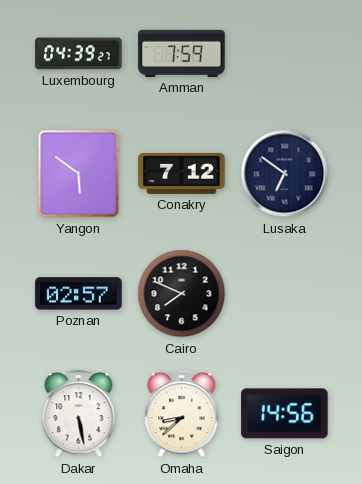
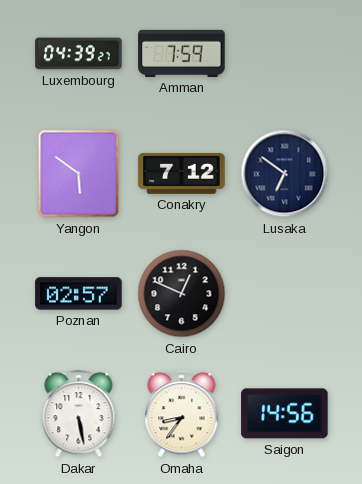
Cairo: 7:49 -> 12:49 (182, 294)
Omaha: 8:38 -> 8:36 (182, 414)
